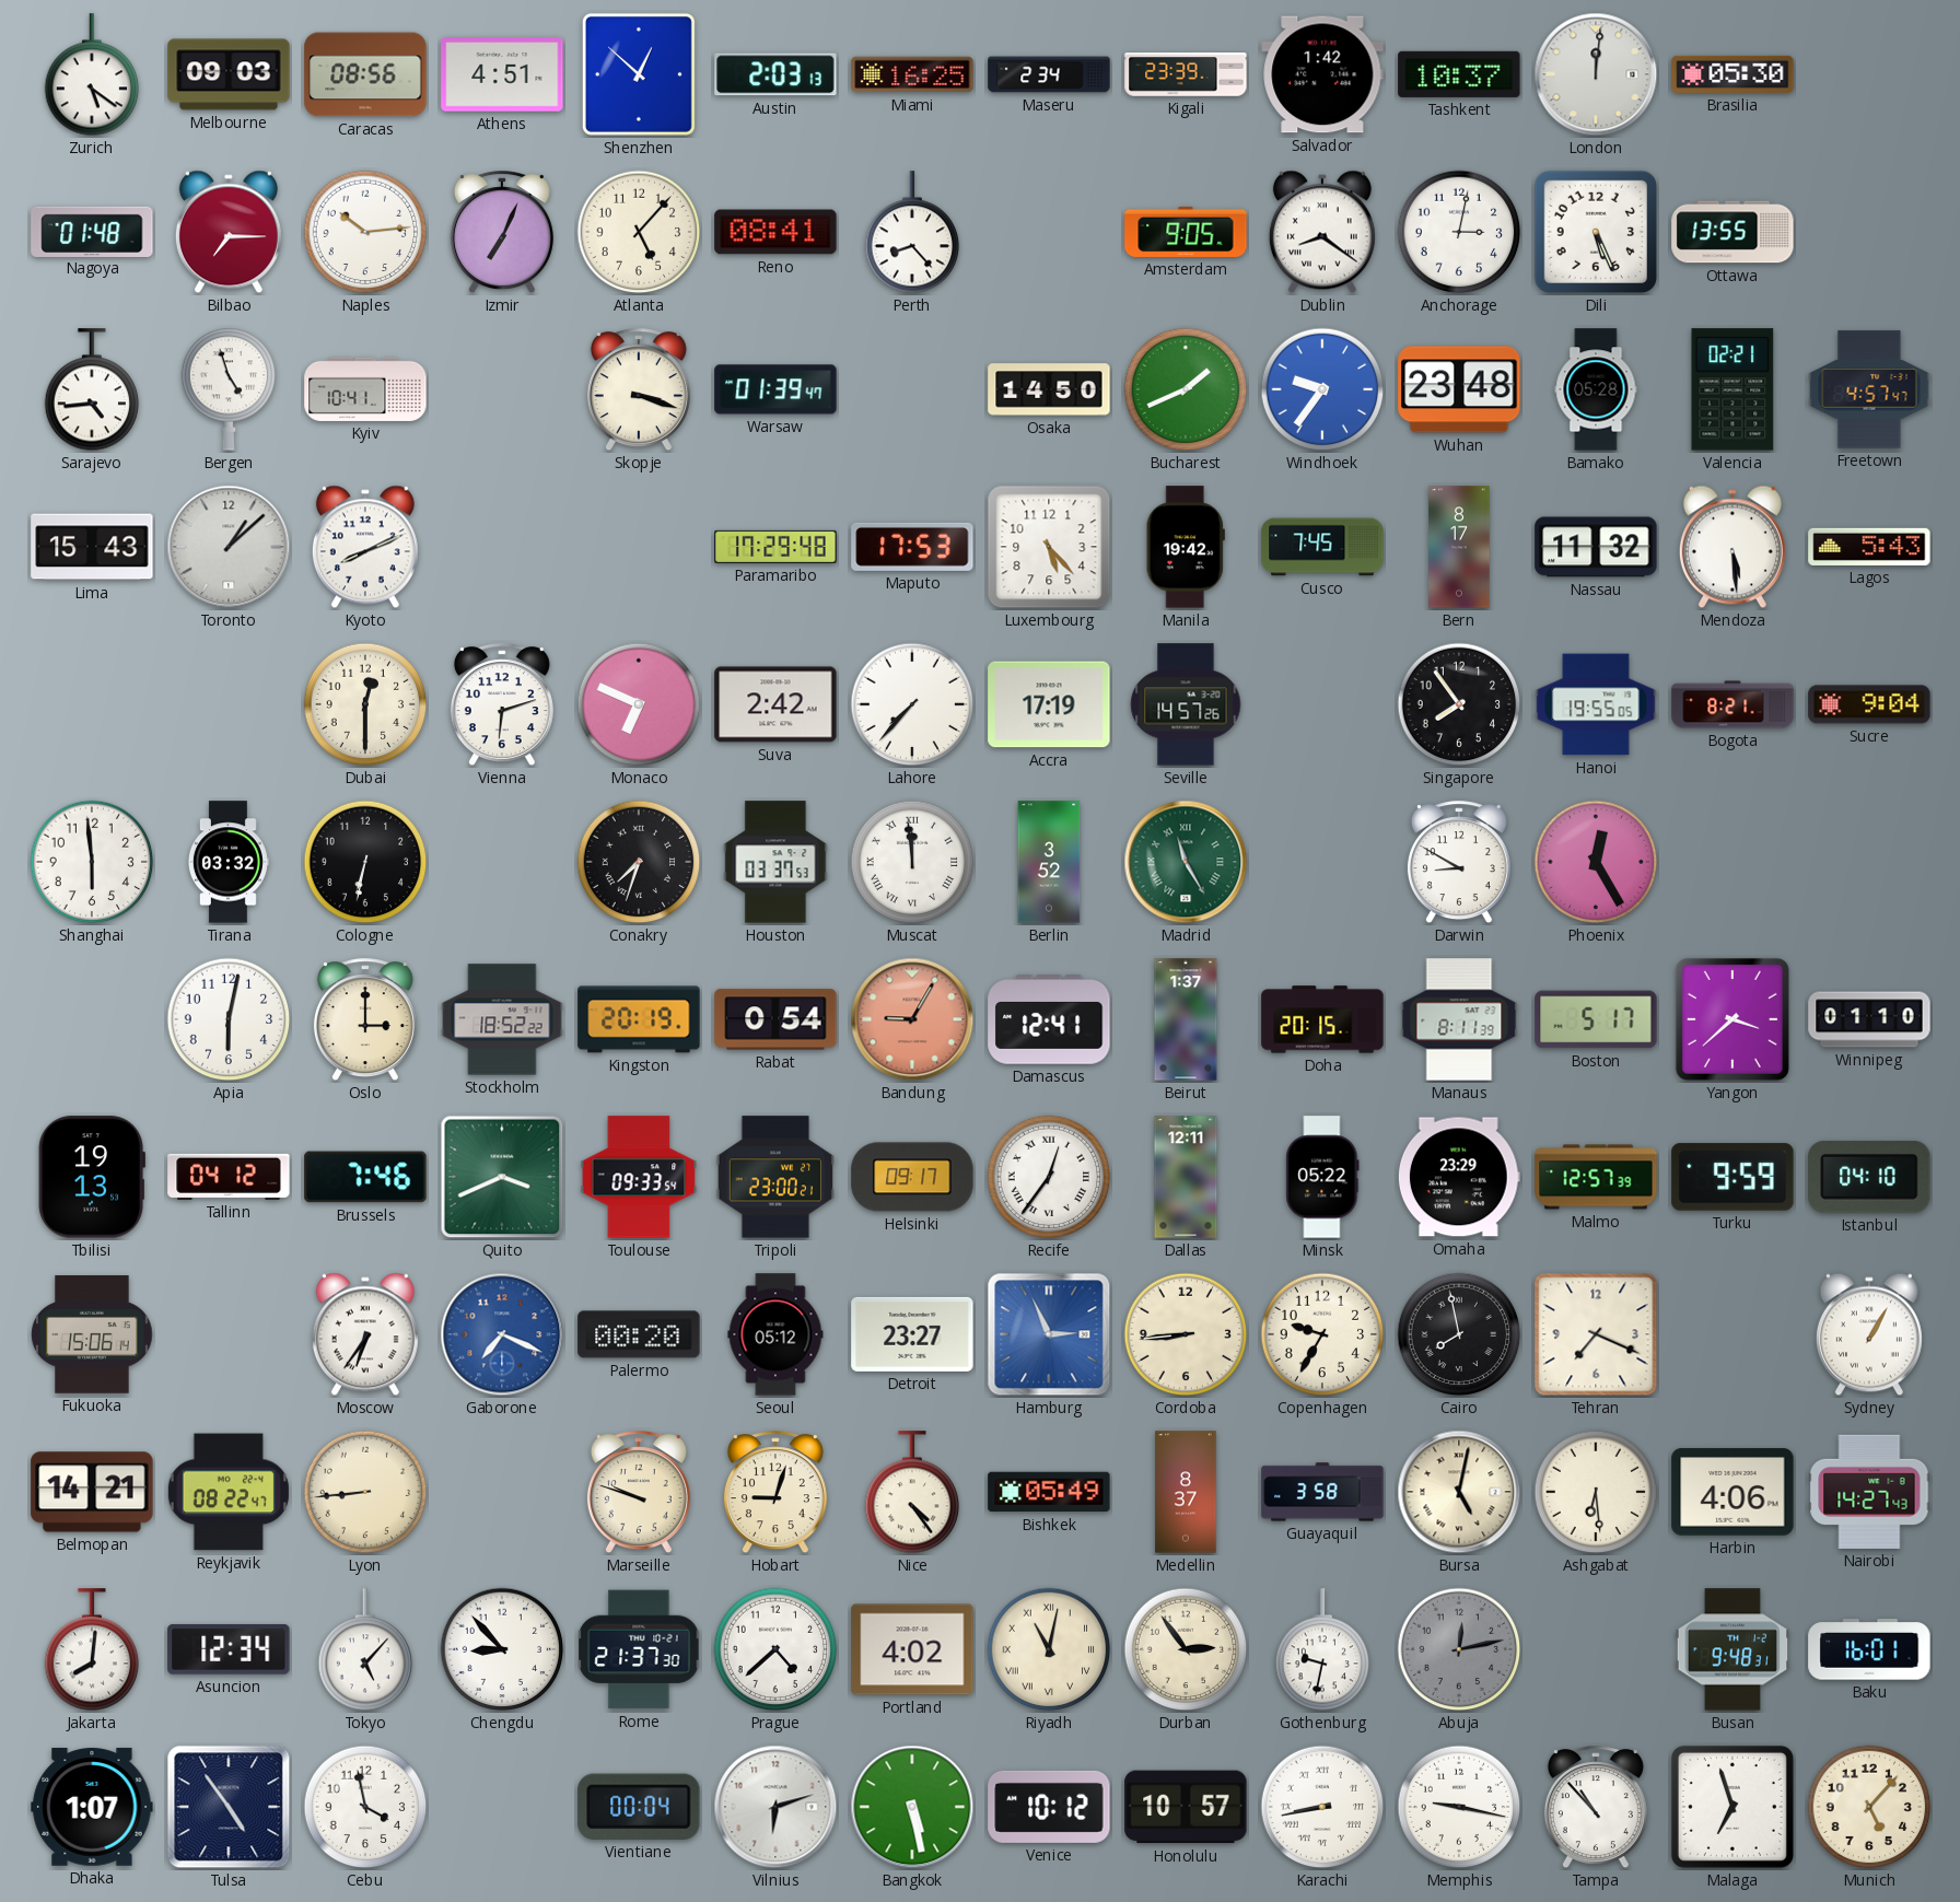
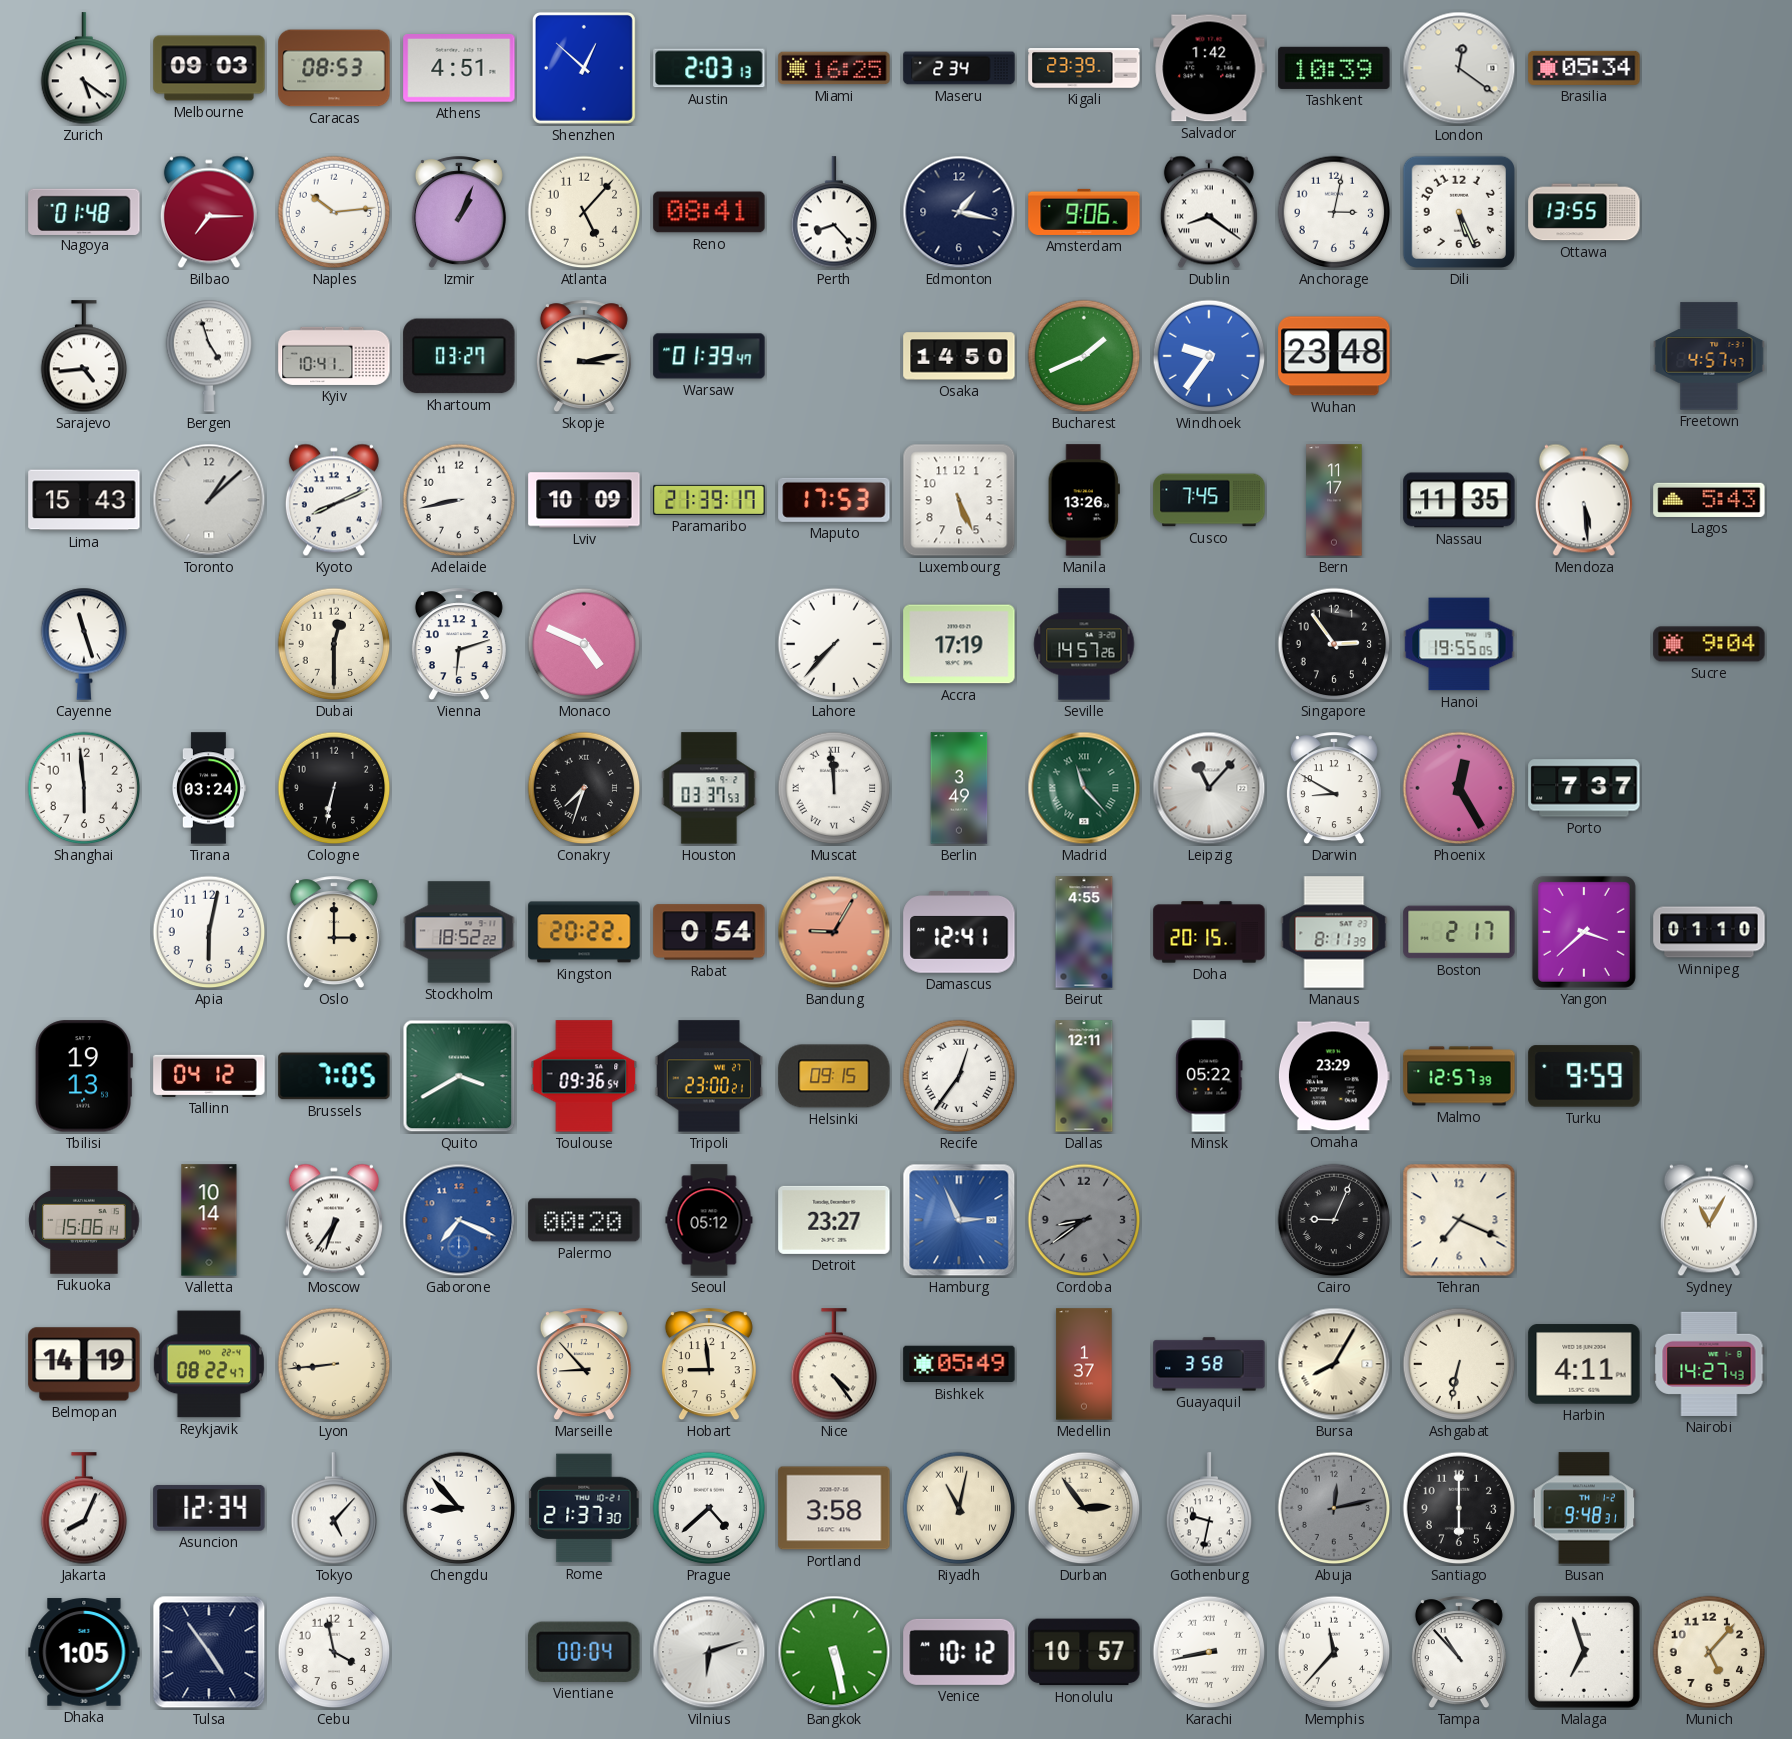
Caracas: 08:56 -> 08:53 (334, 68)
Tashkent: 10:37 -> 10:39 (1334, 68)
London: 12:01 -> 12:21 (1459, 68)
Brasilia: 05:30 -> 05:34 (1584, 68)
Izmir: 7:04 -> 1:04 (459, 213)
Edmonton: none -> 1:17 (959, 212)
Amsterdam: 9:05 -> 9:06 (1084, 212)
Khartoum: none -> 03:27 (459, 356)
Skopje: 3:18 -> 3:13 (584, 357)
Bamako: 05:28 -> none (1596, 389)
Valencia: 02:21 -> none (1732, 389)
Adelaide: none -> 8:43 (459, 500)
Lviv: none -> 10:09 (584, 500)
Paramaribo: 17:29 -> 21:39 (709, 500)
Luxembourg: 5:23 -> 5:26 (959, 500)
Manila: 19:42 -> 13:26 (1084, 500)
Bern: 8:17 -> 11:17 (1334, 500)
Nassau: 11:32 -> 11:35 (1459, 500)
Cayenne: none -> 11:27 (84, 644)
Monaco: 6:49 -> 4:49 (584, 644)
Suva: 2:42 -> none (775, 704)
Singapore: 7:54 -> 2:54 (1334, 644)
Bogota: 8:21 -> none (1732, 704)
Tirana: 03:32 -> 03:24 (208, 788)
Berlin: 3:52 -> 3:49 (959, 788)
Madrid: 11:25 -> 11:23 (1084, 788)
Leipzig: none -> 11:07 (1209, 788)
Porto: none -> 7:37 (1584, 788)
Kingston: 20:19 -> 20:22 (584, 932)
Beirut: 1:37 -> 4:55 (1084, 932)
Boston: 5:17 -> 2:17 (1459, 932)
Brussels: 7:46 -> 7:05 (334, 1076)
Quito: 3:41 -> 3:40 (459, 1076)
Toulouse: 09:33 -> 09:36 (584, 1076)
Helsinki: 09:17 -> 09:15 (834, 1076)
Istanbul: 04:10 -> none (1869, 1177)
Valletta: none -> 10:14 (209, 1220)
Cordoba: 8:44 -> 8:39 (1084, 1220)
Cordoba dial: cream -> grey (1084, 1220)
Copenhagen: 9:35 -> none (1322, 1334)
Cairo: 7:58 -> 9:04 (1334, 1220)
Sydney: 1:05 -> 11:05 (1709, 1220)
Belmopan: 14:21 -> 14:19 (84, 1364)
Marseille: 9:48 -> 8:53 (584, 1365)
Hobart: 9:03 -> 8:59 (709, 1365)
Medellin: 8:37 -> 1:37 (1084, 1364)
Bursa: 5:02 -> 8:05 (1334, 1364)
Ashgabat: 6:29 -> 6:32 (1459, 1364)
Harbin: 4:06 -> 4:11 (1584, 1364)
Jakarta: 8:01 -> 8:04 (84, 1509)
Portland: 4:02 -> 3:58 (834, 1508)
Santiago: none -> 6:00 (1459, 1508)
Baku: 16:01 -> none (1869, 1649)
Dhaka: 1:07 -> 1:05 (84, 1652)
Memphis: 9:17 -> 11:37 (1334, 1652)
